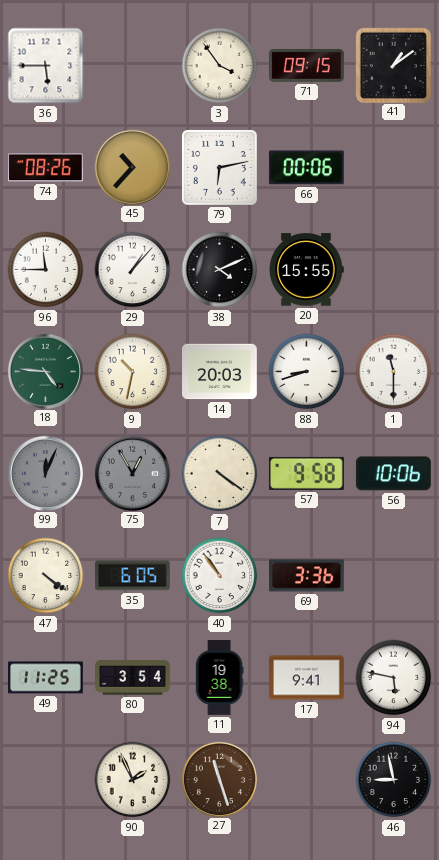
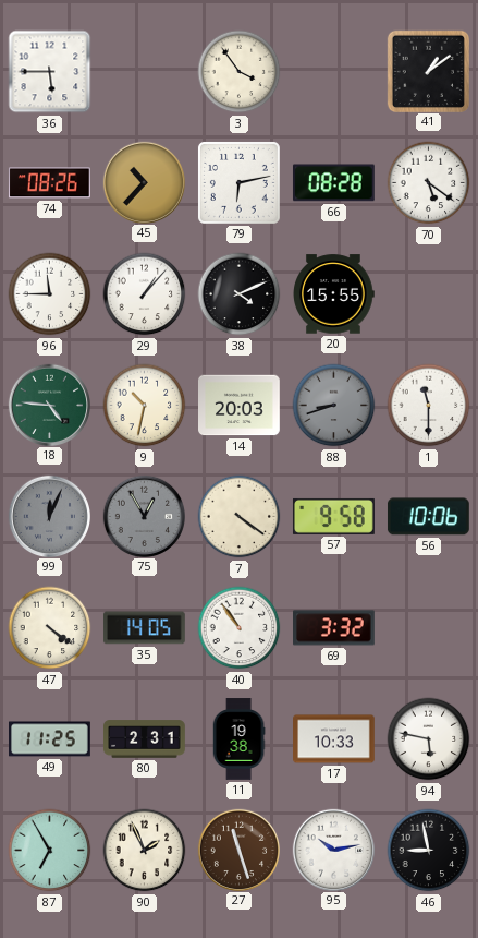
71: 09:15 -> none (307, 65)
66: 00:06 -> 08:28 (333, 183)
70: none -> 5:21 (429, 183)
88 dial: white -> grey (334, 406)
35: 6:05 -> 14:05 (145, 628)
69: 3:36 -> 3:32 (334, 628)
80: 3:54 -> 2:31 (145, 739)
17: 9:41 -> 10:33 (334, 739)
87: none -> 6:55 (50, 851)
95: none -> 10:13 (333, 850)
